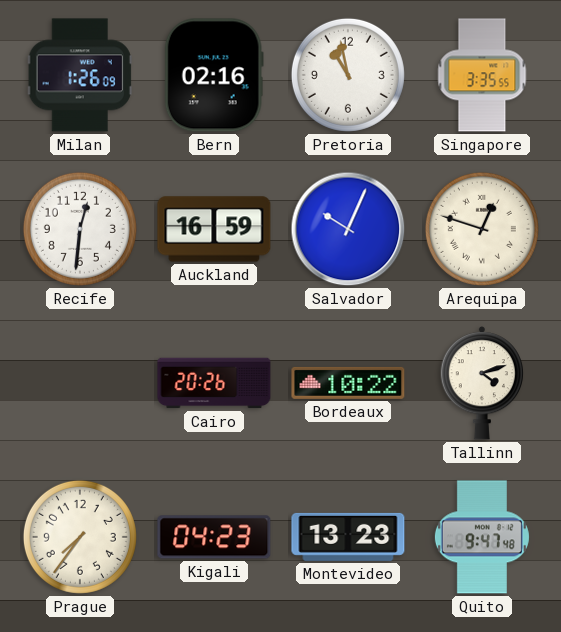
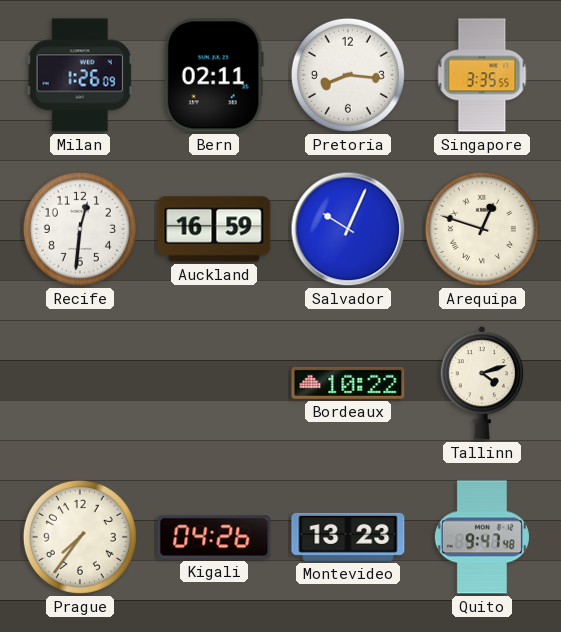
Bern: 02:16 -> 02:11 (214, 75)
Pretoria: 10:58 -> 8:16 (348, 75)
Cairo: 20:26 -> none (214, 383)
Kigali: 04:23 -> 04:26 (214, 537)
